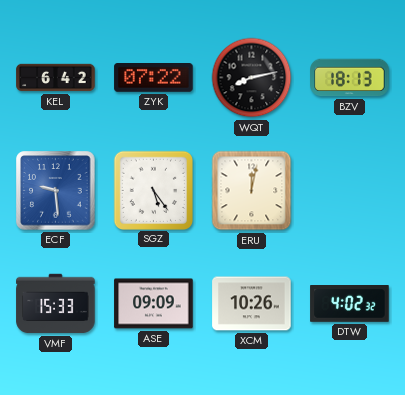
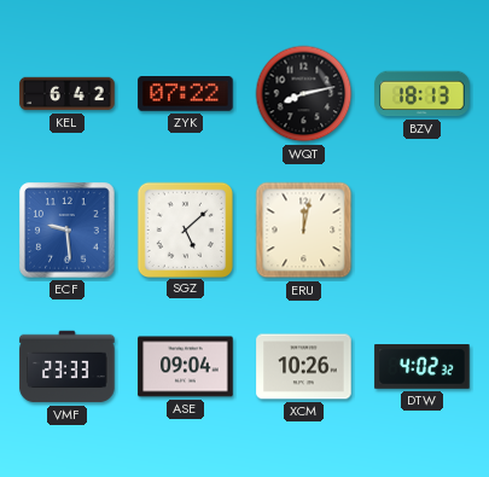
SGZ: 5:24 -> 5:08 (185, 229)
VMF: 15:33 -> 23:33 (68, 367)
ASE: 09:09 -> 09:04 (186, 367)
